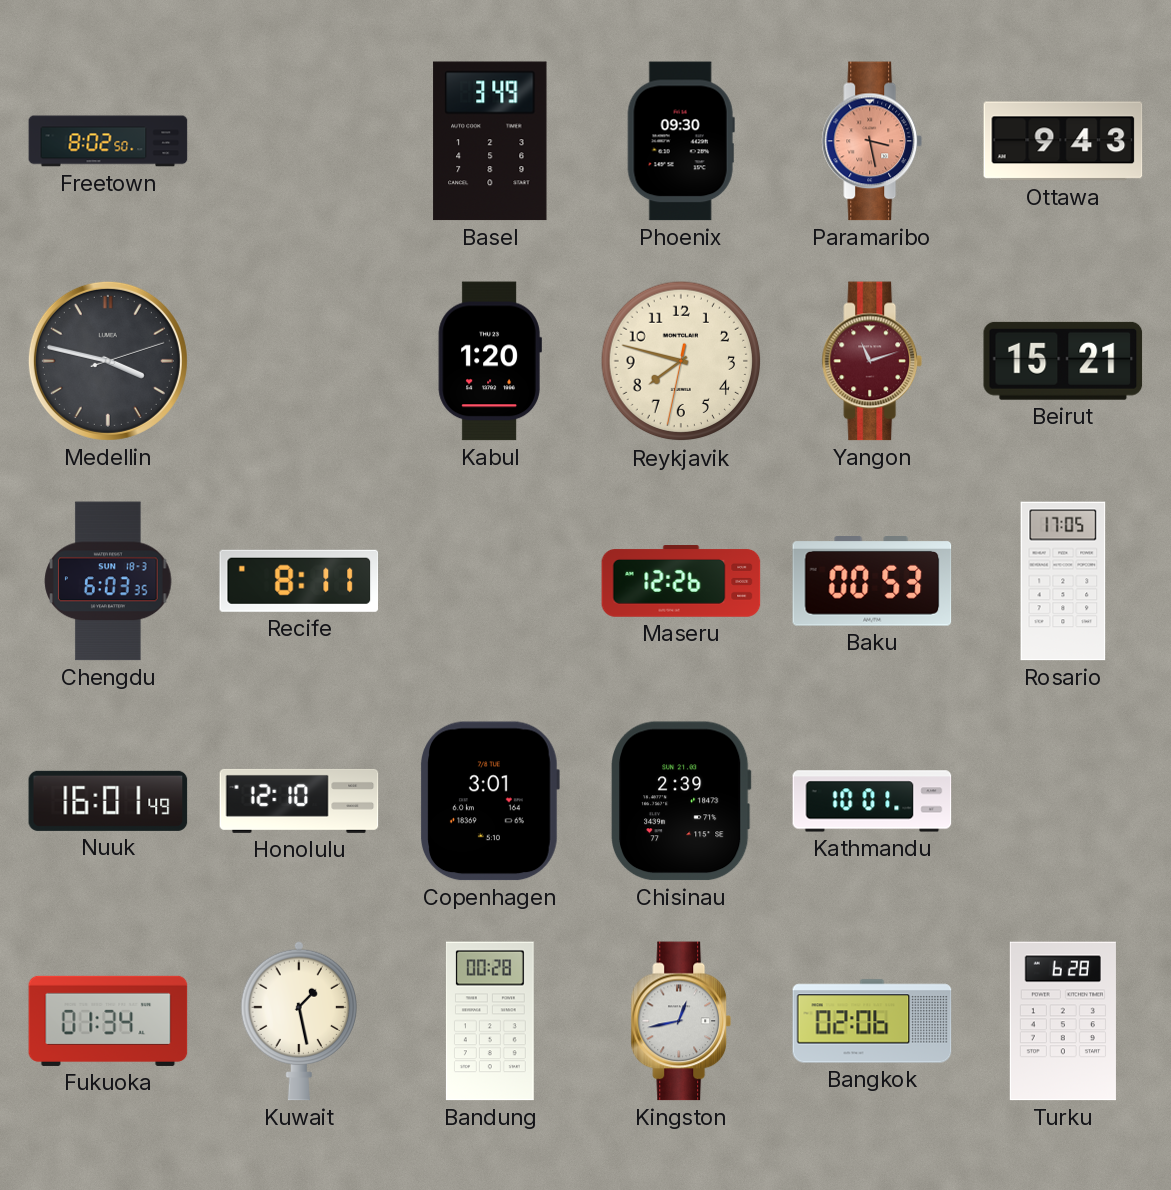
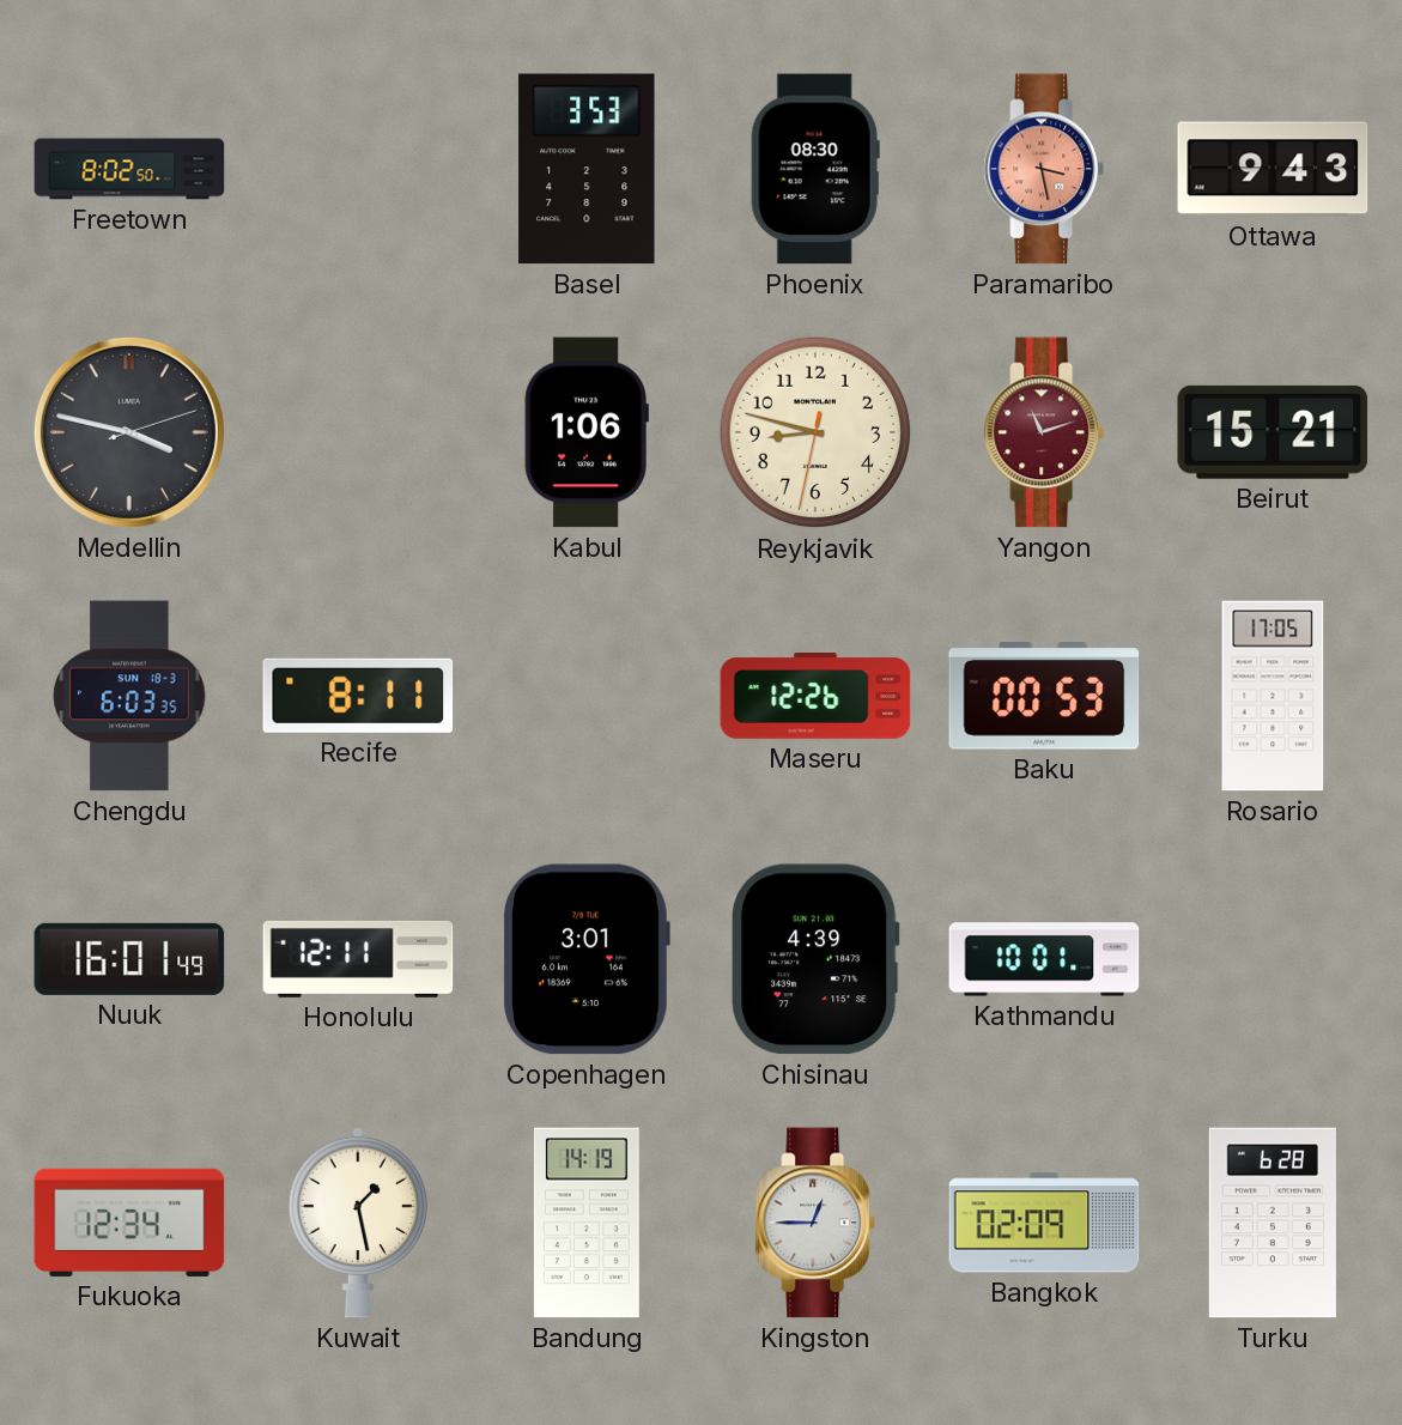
Basel: 3:49 -> 3:53 (587, 169)
Phoenix: 09:30 -> 08:30 (815, 169)
Kabul: 1:20 -> 1:06 (587, 432)
Reykjavik: 7:47 -> 8:47 (815, 432)
Honolulu: 12:10 -> 12:11 (358, 959)
Chisinau: 2:39 -> 4:39 (815, 959)
Fukuoka: 01:34 -> 12:34 (129, 1223)
Bandung: 00:28 -> 14:19 (587, 1223)
Kingston: 12:43 -> 12:45 (815, 1223)
Bangkok: 02:06 -> 02:09 (1044, 1223)
